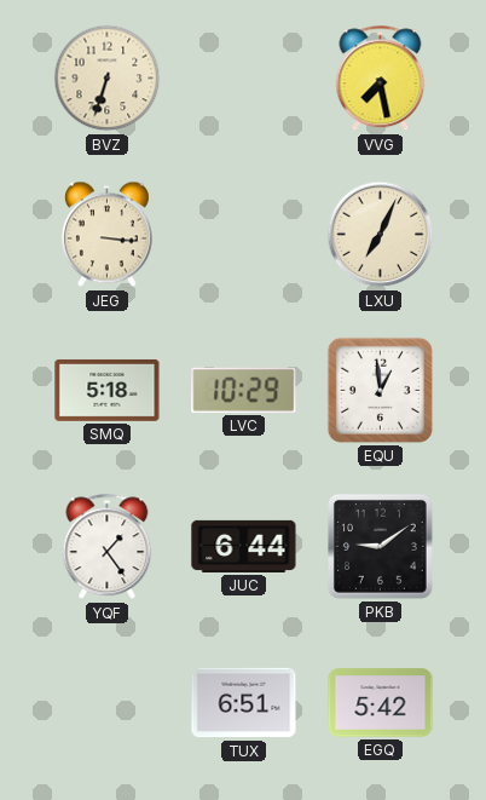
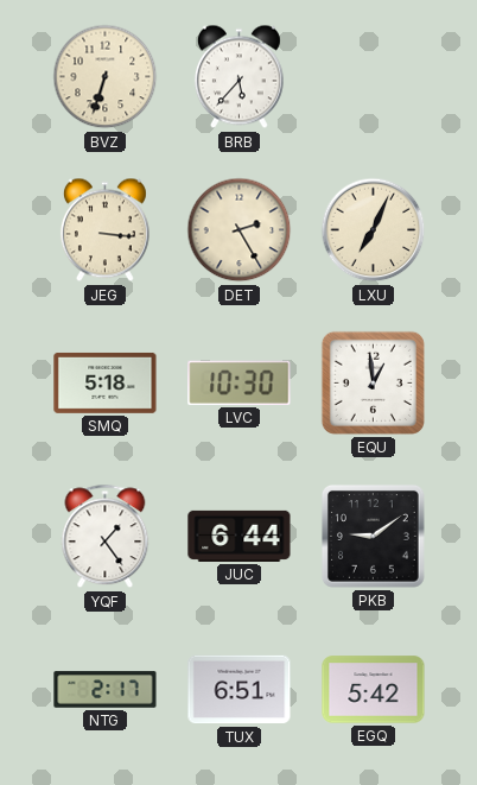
BRB: none -> 5:37 (238, 77)
VVG: 7:28 -> none (381, 79)
DET: none -> 2:25 (240, 230)
LVC: 10:29 -> 10:30 (240, 382)
NTG: none -> 2:17 (106, 690)
